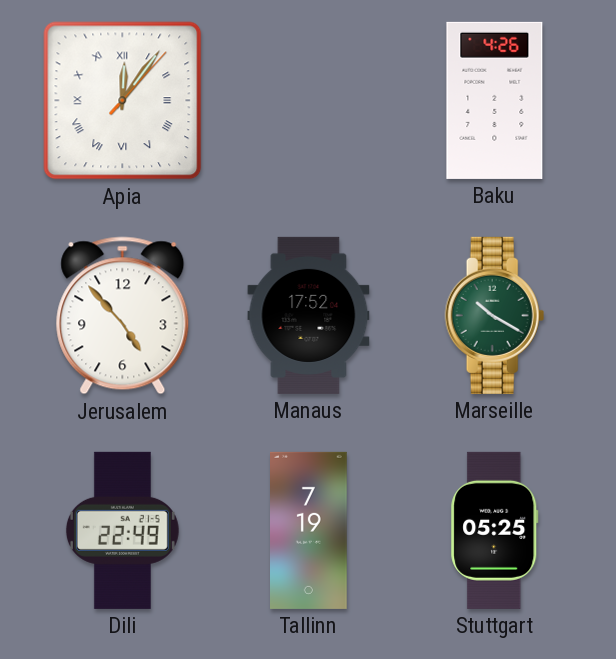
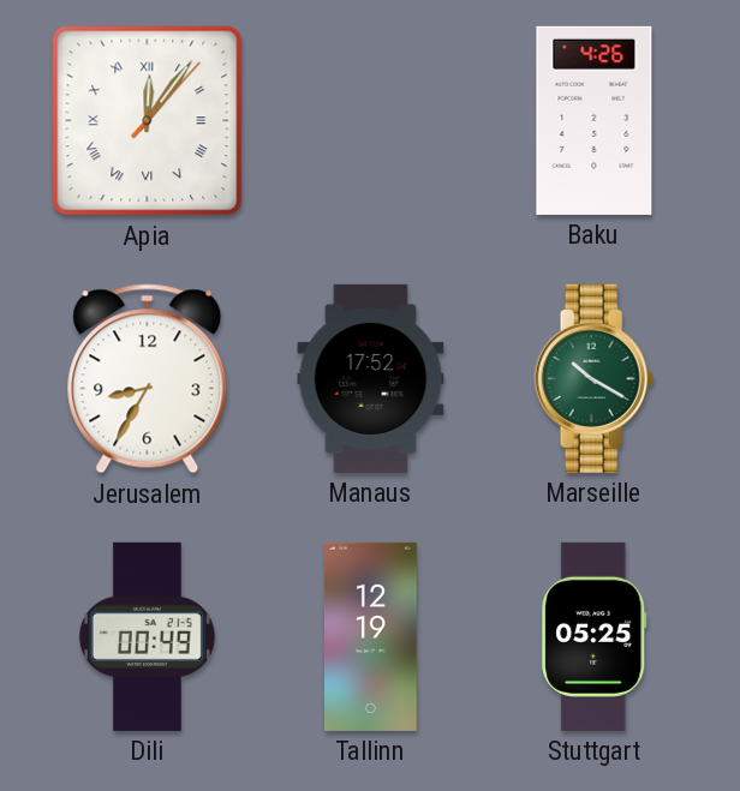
Jerusalem: 4:53 -> 8:35 (148, 379)
Dili: 22:49 -> 00:49 (147, 636)
Tallinn: 7:19 -> 12:19 (371, 636)
